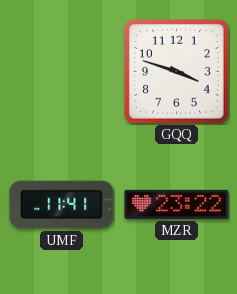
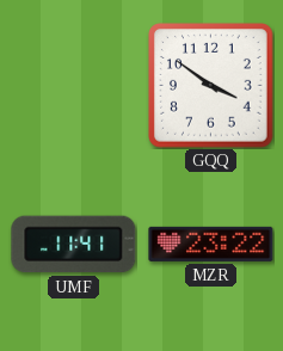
GQQ: 3:48 -> 3:51 (211, 86)
